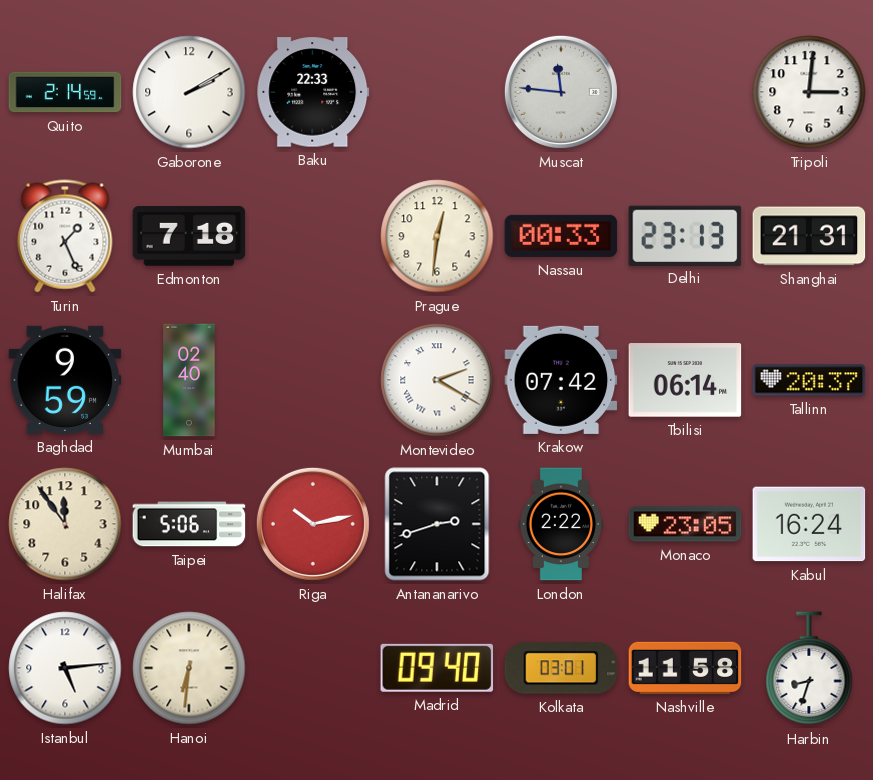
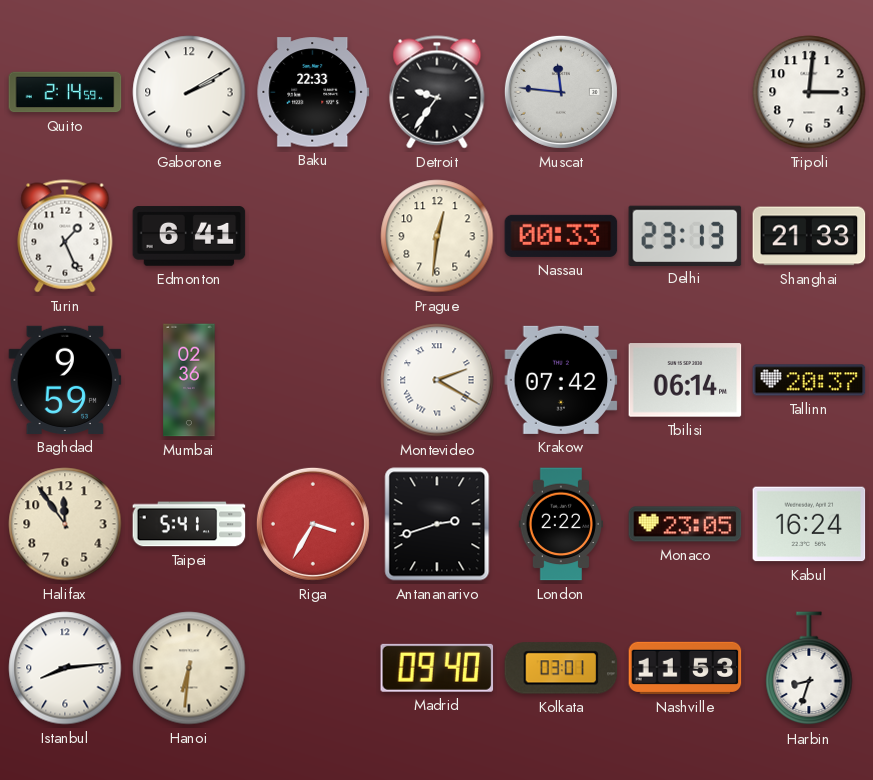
Detroit: none -> 9:36 (437, 92)
Edmonton: 7:18 -> 6:41 (189, 236)
Shanghai: 21:31 -> 21:33 (809, 236)
Mumbai: 02:40 -> 02:36 (189, 380)
Taipei: 5:06 -> 5:41 (189, 524)
Riga: 10:13 -> 3:35 (313, 524)
Istanbul: 5:14 -> 8:14 (65, 668)
Nashville: 11:58 -> 11:53 (685, 668)
